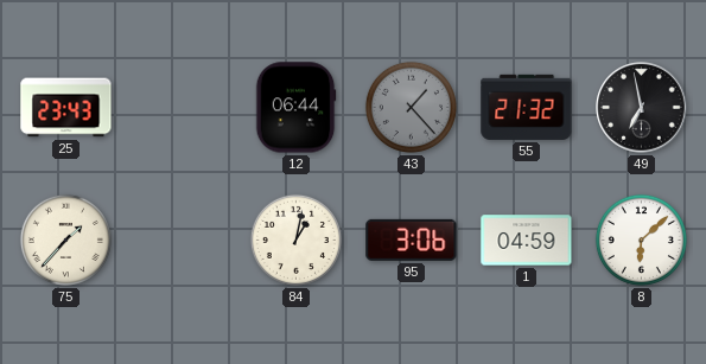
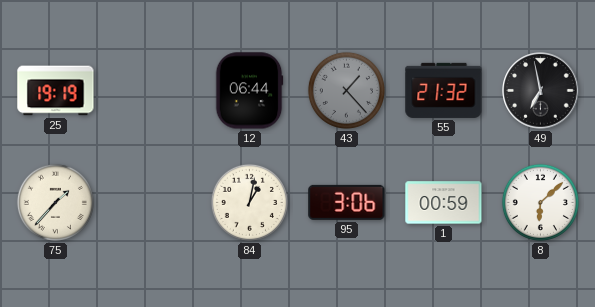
25: 23:43 -> 19:19 (56, 91)
1: 04:59 -> 00:59 (444, 203)
